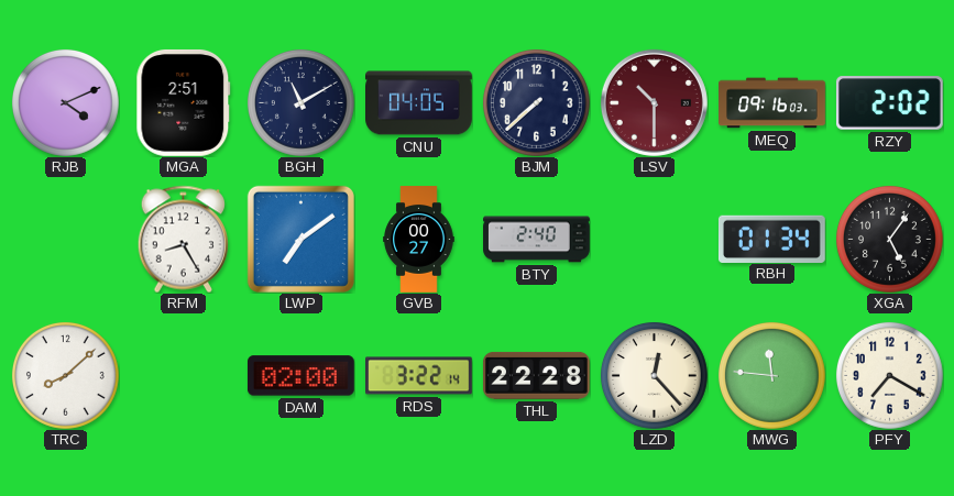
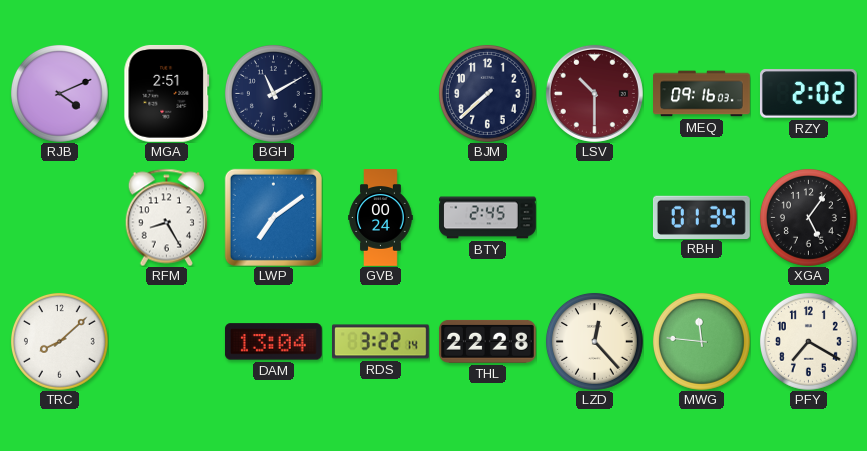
CNU: 04:05 -> none (419, 103)
GVB: 00:27 -> 00:24 (381, 218)
BTY: 2:40 -> 2:45 (488, 218)
DAM: 02:00 -> 13:04 (273, 342)
